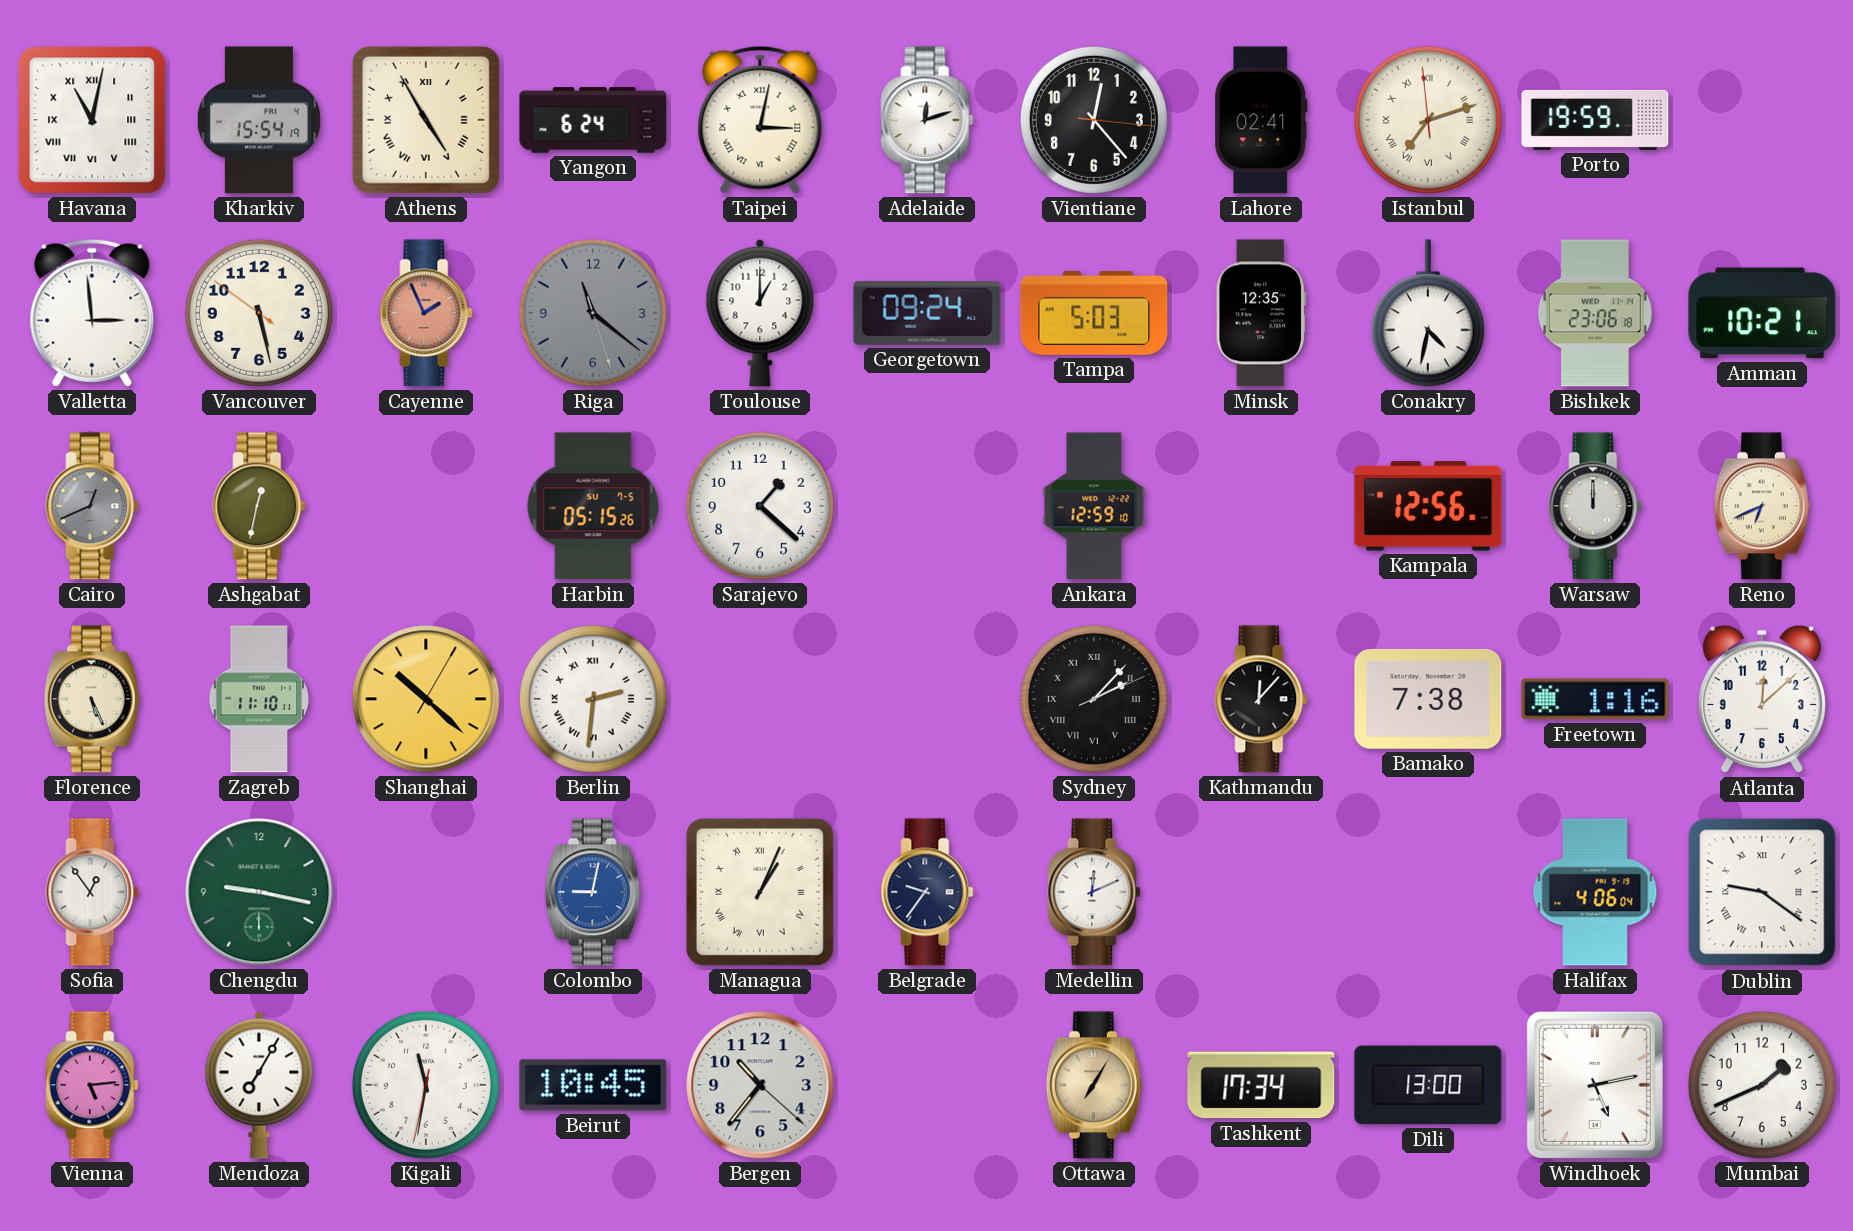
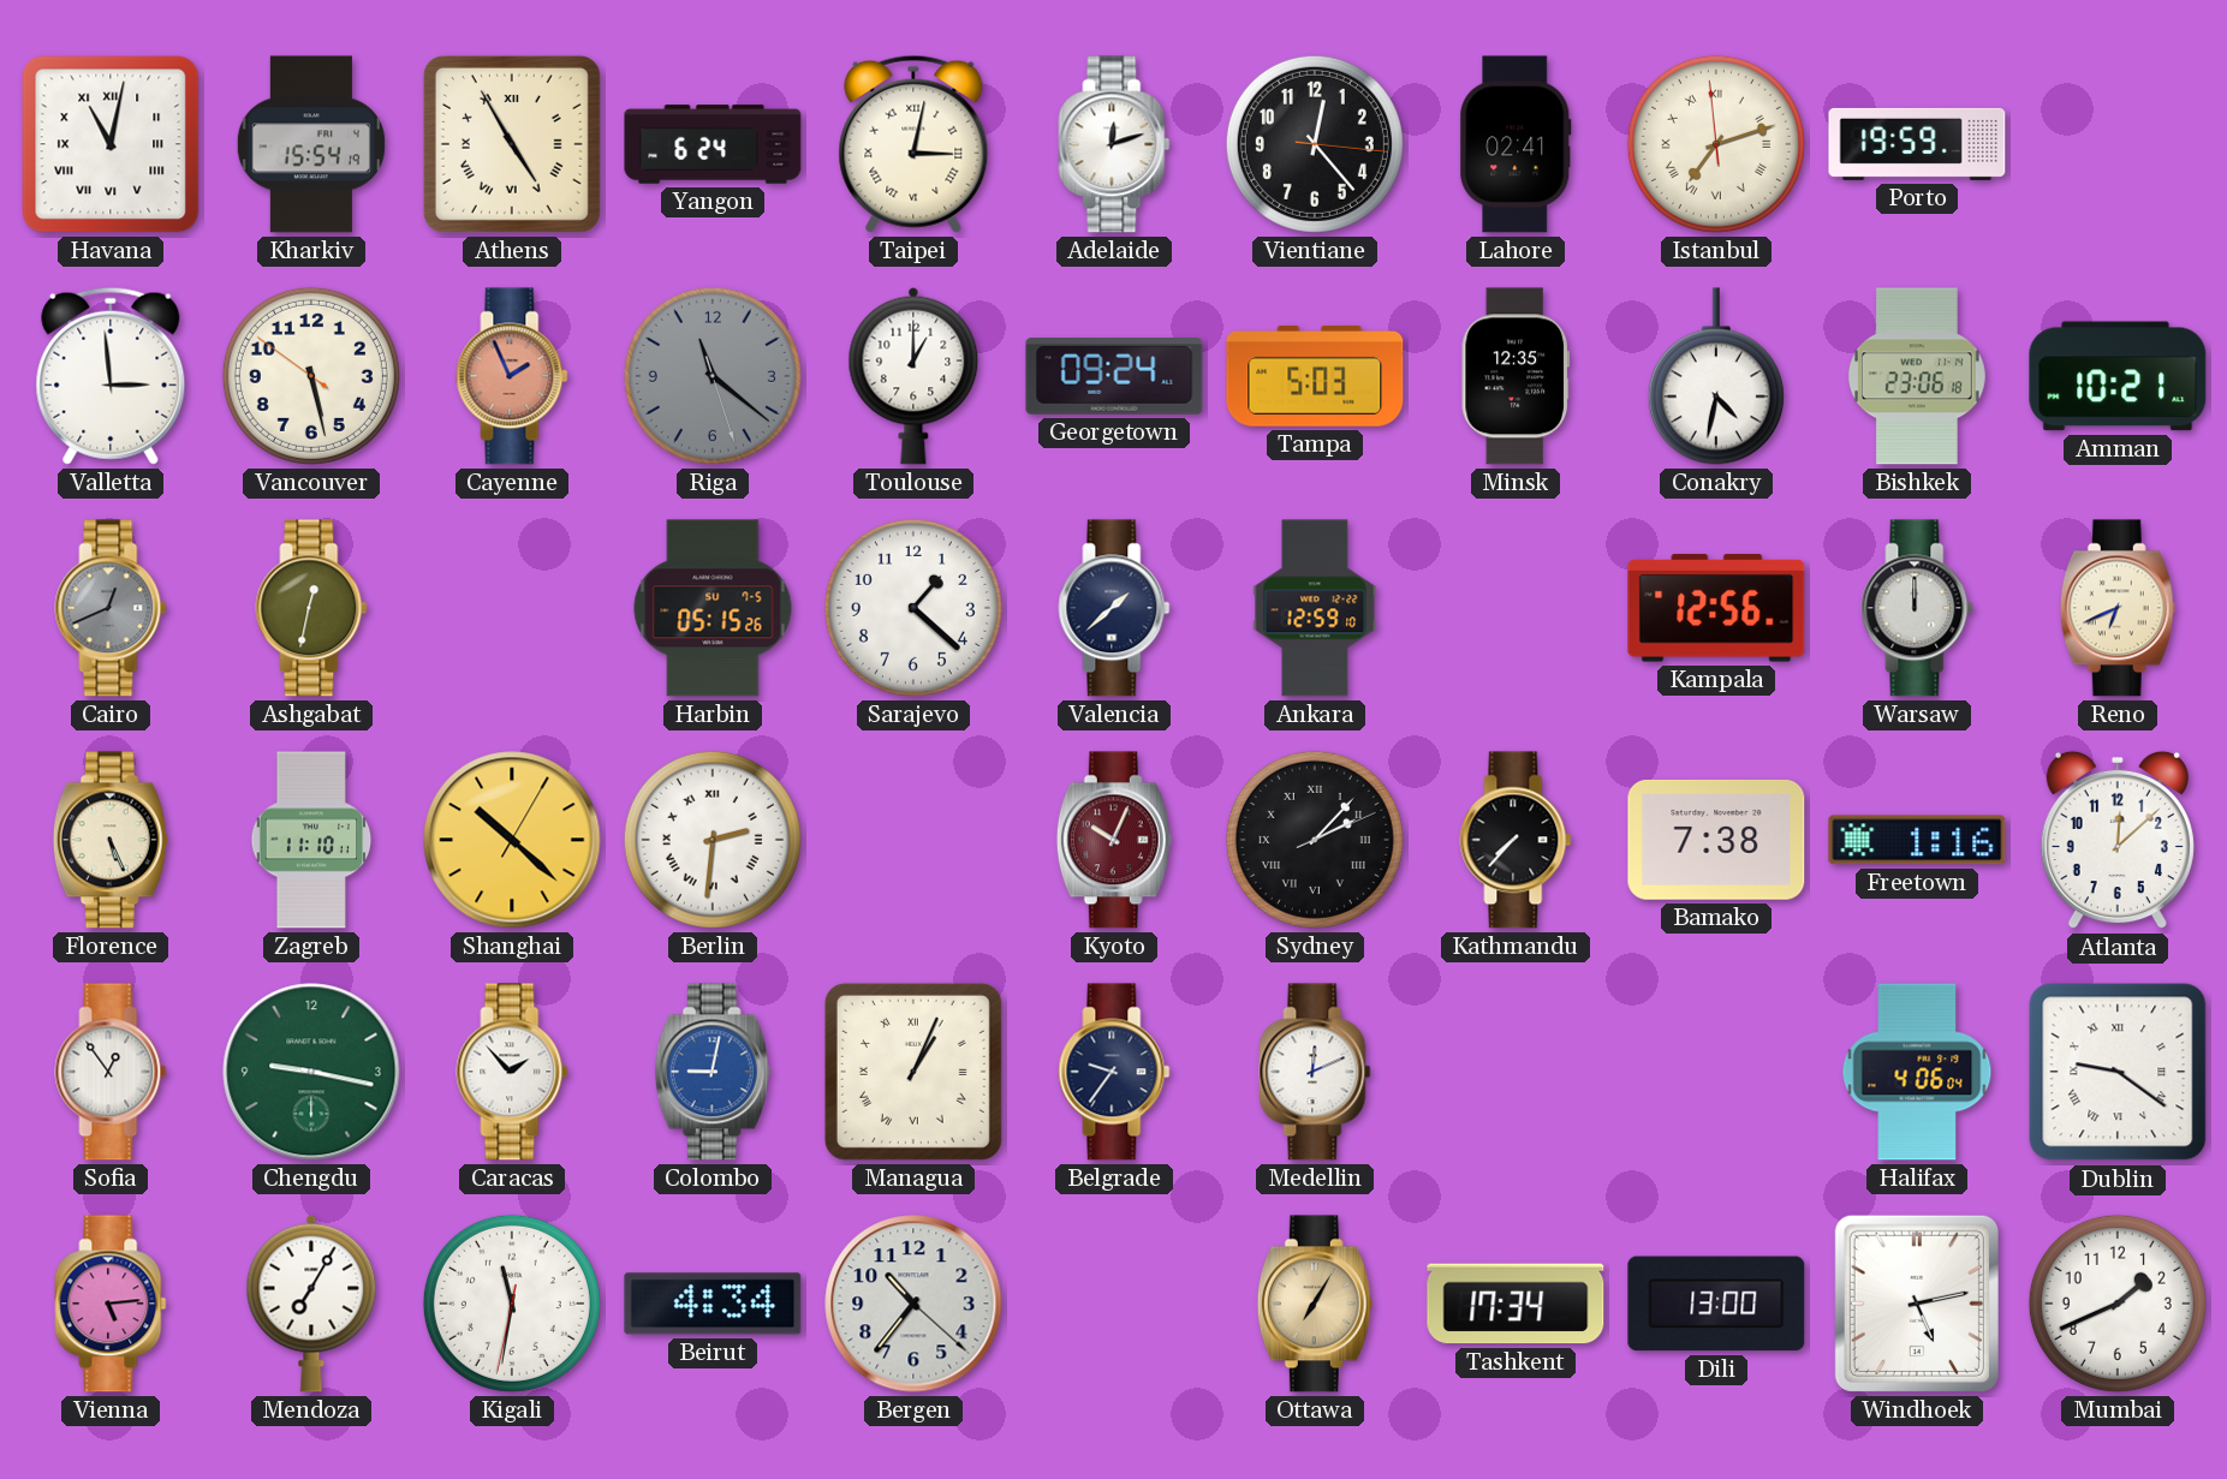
Valencia: none -> 1:38 (1114, 608)
Kyoto: none -> 10:04 (1114, 840)
Kathmandu: 12:07 -> 7:37 (1516, 840)
Caracas: none -> 1:53 (512, 1072)
Beirut: 10:45 -> 4:34 (713, 1304)
